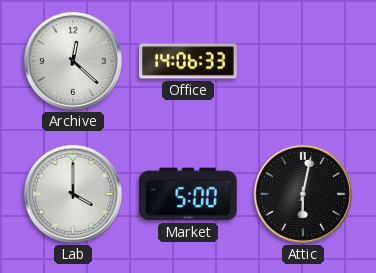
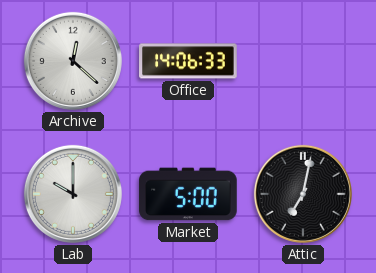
Lab: 4:00 -> 10:00 (73, 194)
Attic: 6:02 -> 7:02 (303, 194)
